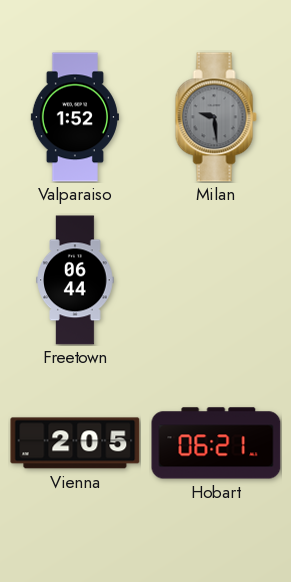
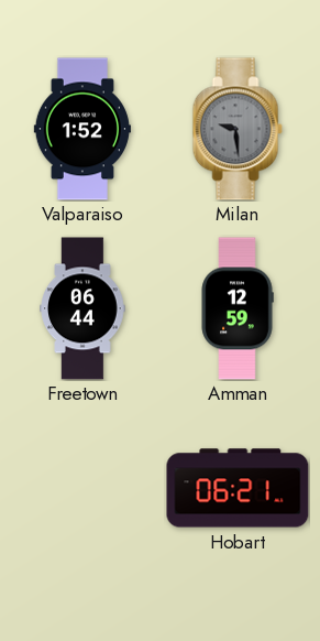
Amman: none -> 12:59 (238, 308)
Vienna: 2:05 -> none (75, 443)
